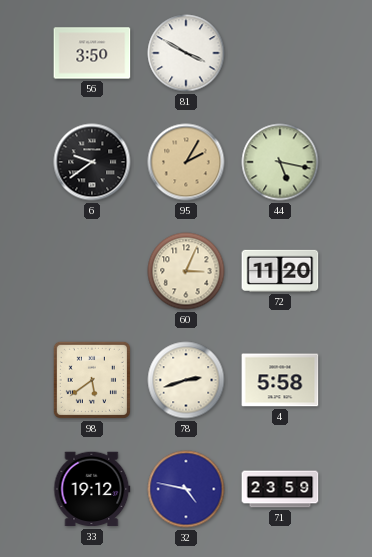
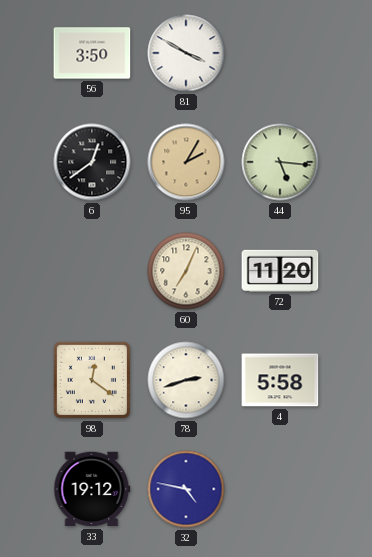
6: 9:39 -> 12:39 (92, 162)
44: 5:17 -> 5:16 (280, 162)
60: 3:04 -> 7:04 (186, 271)
98: 5:39 -> 12:21 (92, 380)
71: 23:59 -> none (280, 489)
